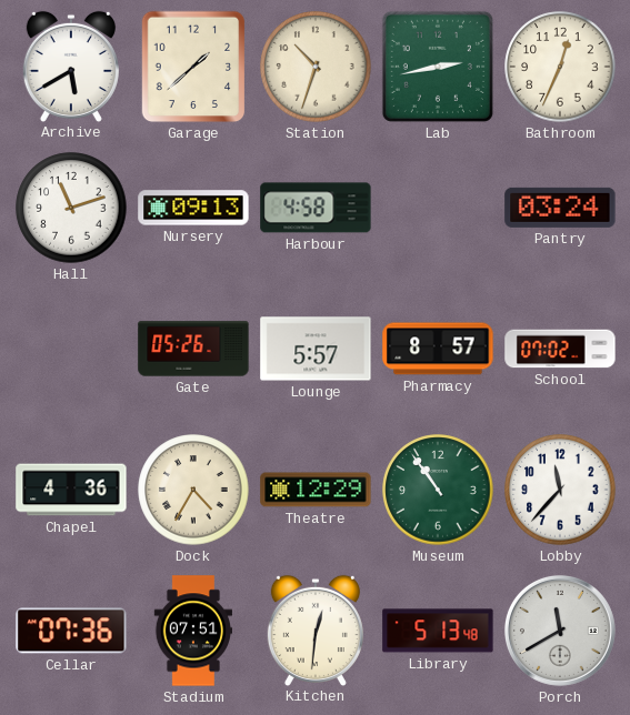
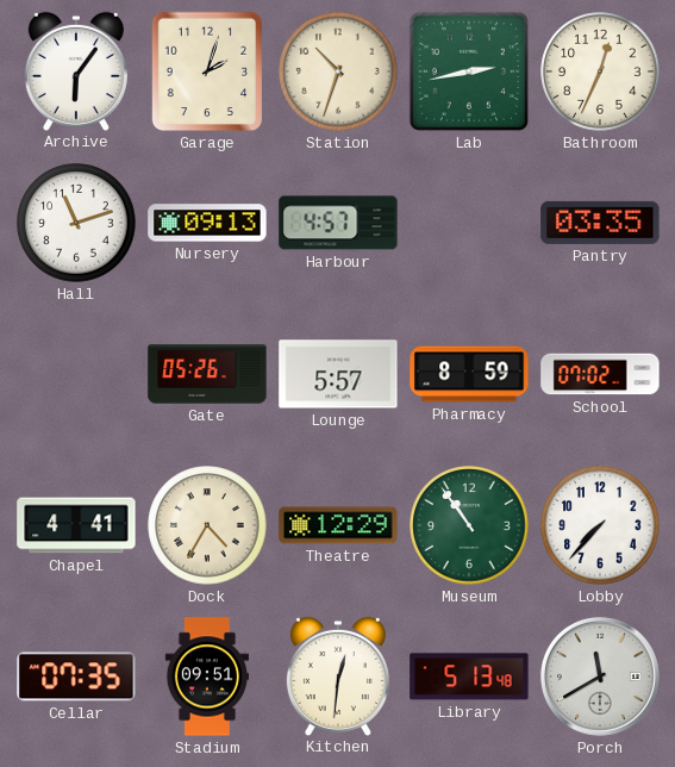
Archive: 5:40 -> 6:06 (76, 70)
Garage: 1:38 -> 2:03 (207, 71)
Harbour: 4:58 -> 4:57 (338, 223)
Pantry: 03:24 -> 03:35 (600, 223)
Pharmacy: 8:57 -> 8:59 (469, 374)
Chapel: 4:36 -> 4:41 (76, 525)
Lobby: 11:37 -> 7:37 (600, 525)
Cellar: 07:36 -> 07:35 (76, 676)
Stadium: 07:51 -> 09:51 (206, 676)
